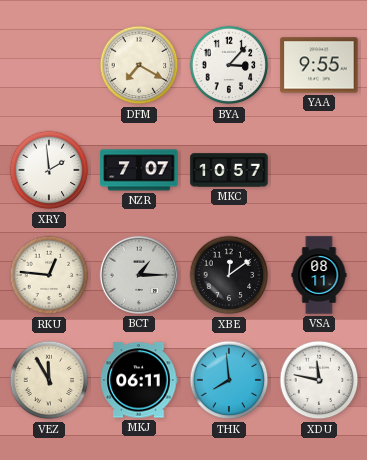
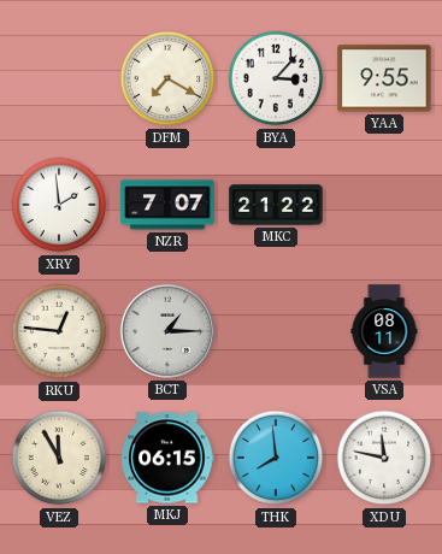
MKC: 10:57 -> 21:22 (276, 205)
XBE: 12:09 -> none (229, 275)
MKJ: 06:11 -> 06:15 (167, 458)
